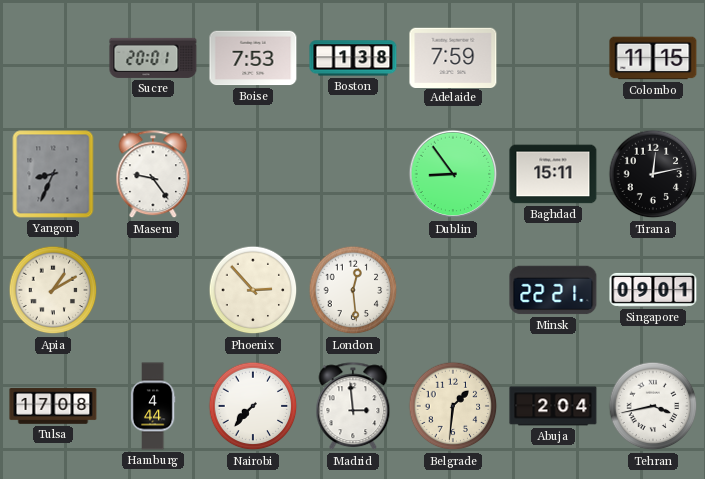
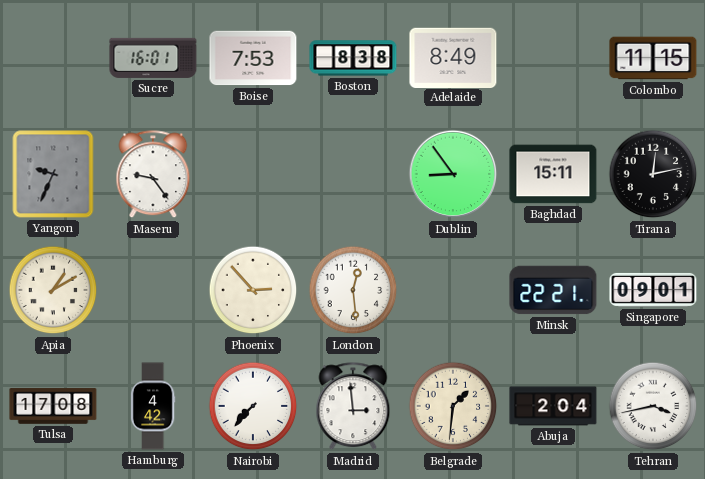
Sucre: 20:01 -> 16:01 (153, 58)
Boston: 1:38 -> 8:38 (353, 58)
Adelaide: 7:59 -> 8:49 (453, 57)
Yangon: 8:34 -> 9:34 (53, 174)
Hamburg: 4:44 -> 4:42 (153, 406)
